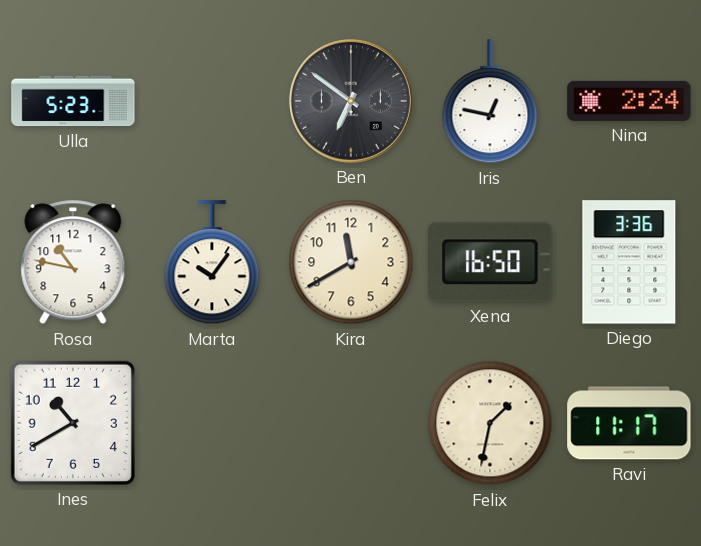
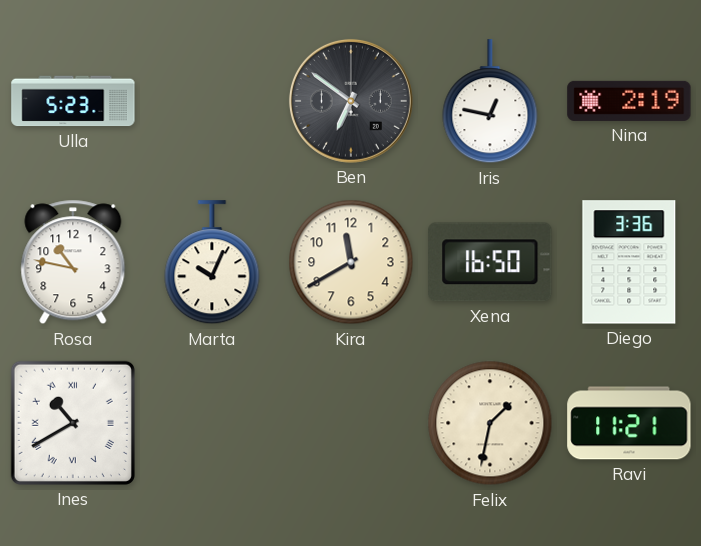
Nina: 2:24 -> 2:19 (629, 101)
Marta: 10:06 -> 10:04 (212, 263)
Ines numerals: Arabic -> Roman (73, 423)
Ravi: 11:17 -> 11:21 (629, 423)
